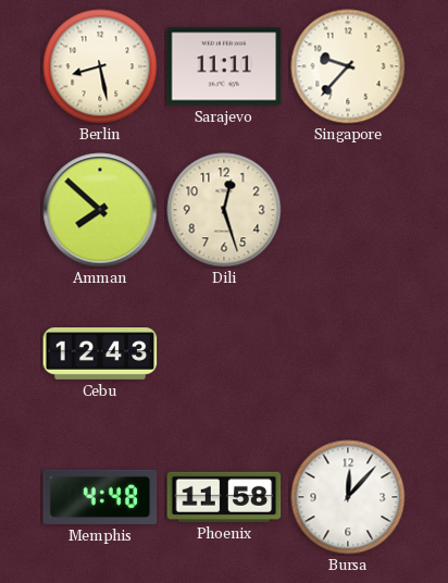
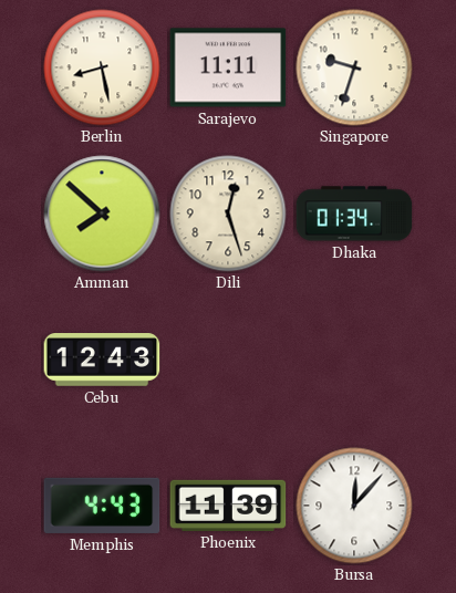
Singapore: 9:37 -> 9:33 (354, 67)
Dhaka: none -> 01:34 (354, 214)
Memphis: 4:48 -> 4:43 (102, 506)
Phoenix: 11:58 -> 11:39 (228, 506)
